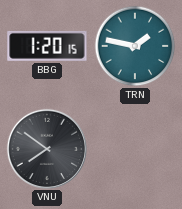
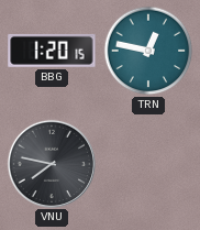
TRN: 1:47 -> 12:47 (148, 51)
VNU: 7:51 -> 7:47 (51, 163)
